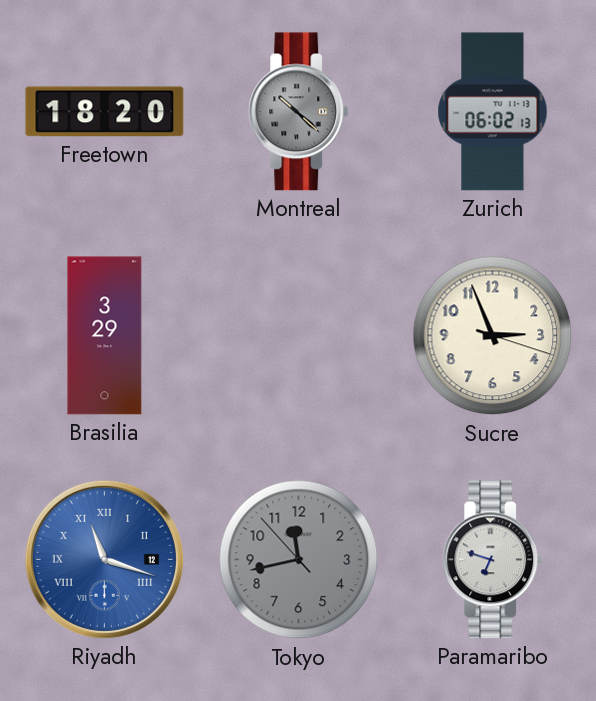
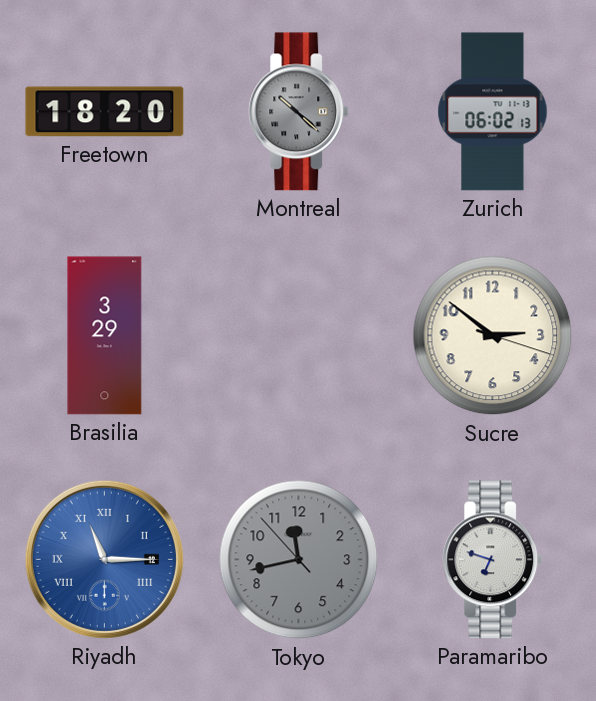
Sucre: 2:56 -> 2:51 (493, 336)
Riyadh: 11:18 -> 11:15 (104, 559)
